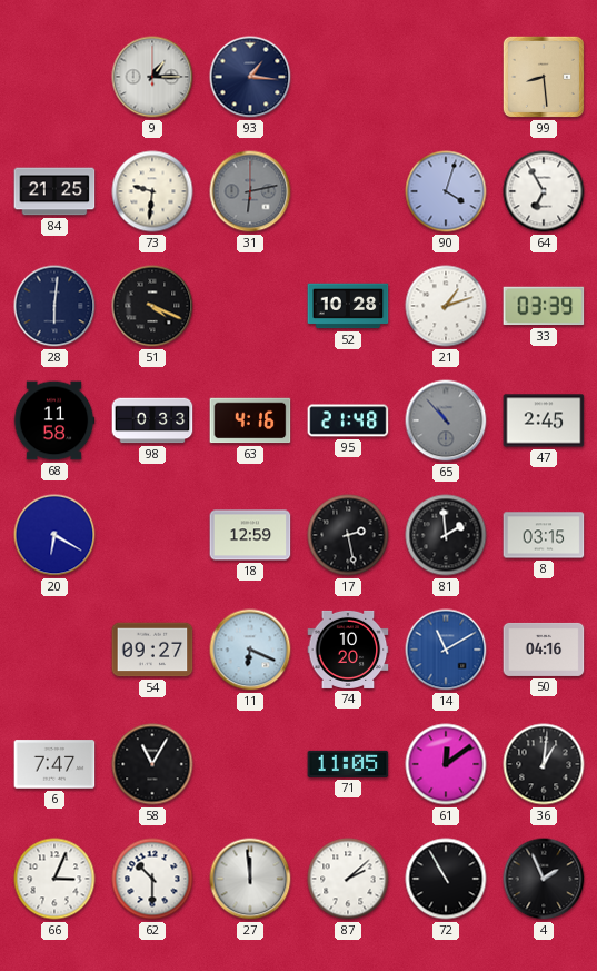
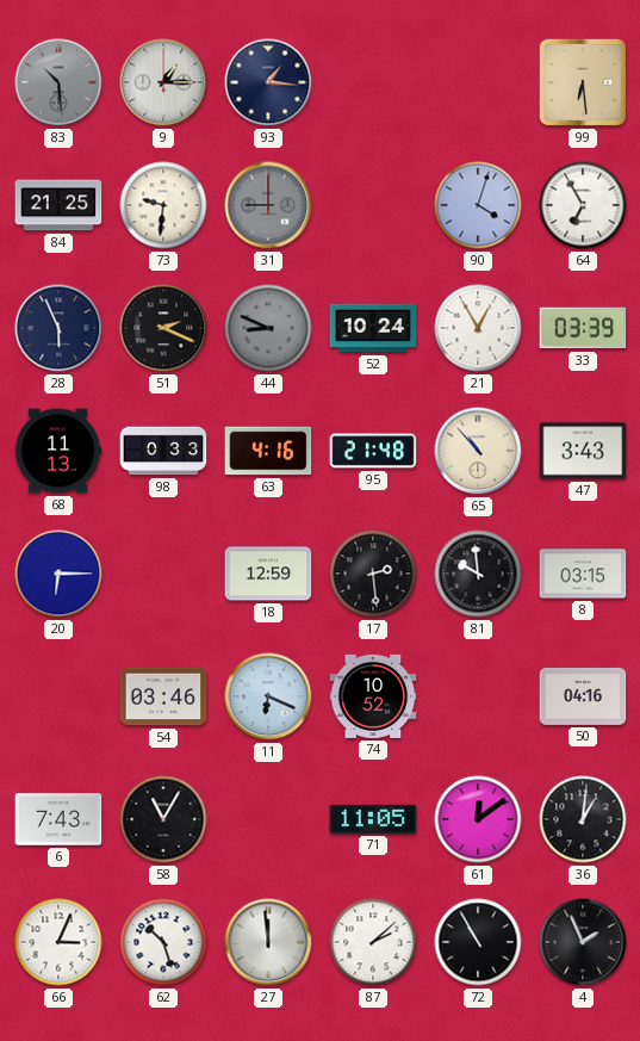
83: none -> 10:29 (58, 82)
99: 8:29 -> 6:29 (583, 82)
31: 6:13 -> 9:00 (268, 205)
28: 6:01 -> 5:56 (58, 328)
51: 4:19 -> 2:19 (163, 328)
44: none -> 8:49 (268, 328)
52: 10:28 -> 10:24 (373, 328)
21: 1:12 -> 12:55 (478, 328)
68: 11:58 -> 11:13 (58, 451)
65 dial: grey -> cream (478, 451)
47: 2:45 -> 3:43 (583, 451)
20: 6:20 -> 6:15 (58, 574)
17: 2:28 -> 2:29 (373, 574)
81: 1:59 -> 9:59 (478, 574)
54: 09:27 -> 03:46 (163, 696)
74: 10:20 -> 10:52 (373, 696)
14: 11:10 -> none (446, 650)
6: 7:47 -> 7:43 (58, 819)
62: 10:30 -> 10:27 (163, 942)
